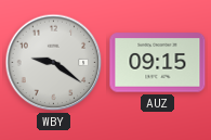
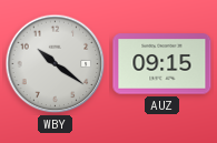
WBY: 9:21 -> 10:21 (56, 64)
